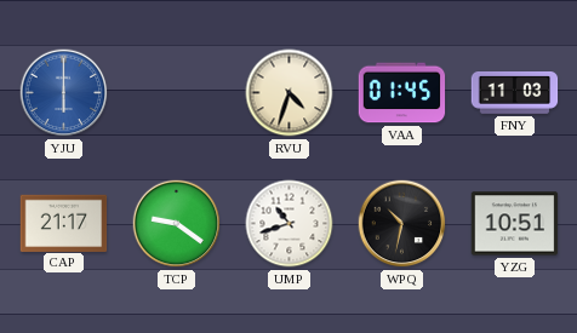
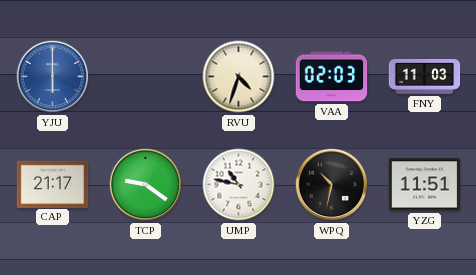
VAA: 01:45 -> 02:03 (332, 77)
UMP: 10:42 -> 10:47 (239, 185)
YZG: 10:51 -> 11:51 (425, 185)
